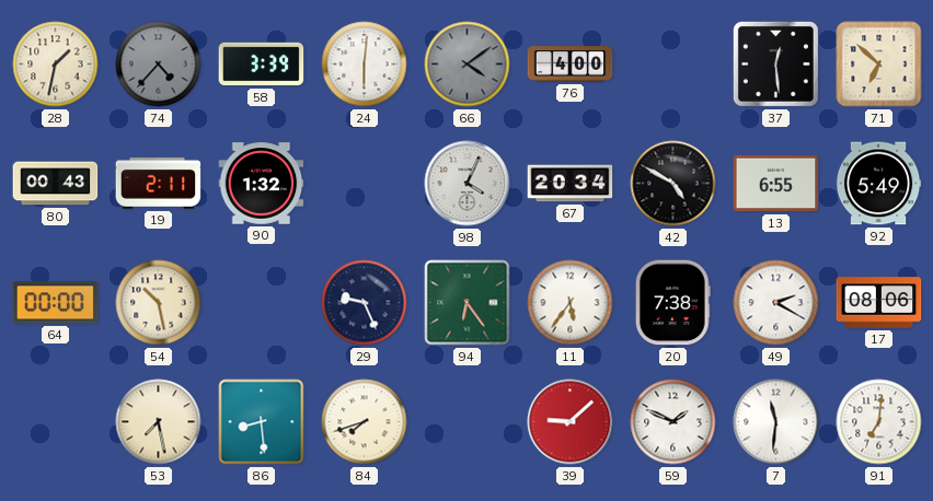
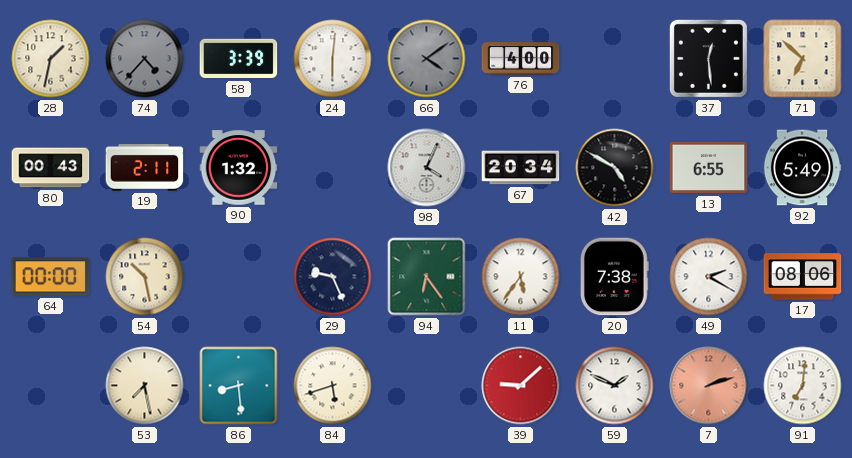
84: 7:42 -> 5:42 (333, 386)
7: 11:31 -> 2:12 (709, 386)
7 dial: white -> salmon (709, 386)
